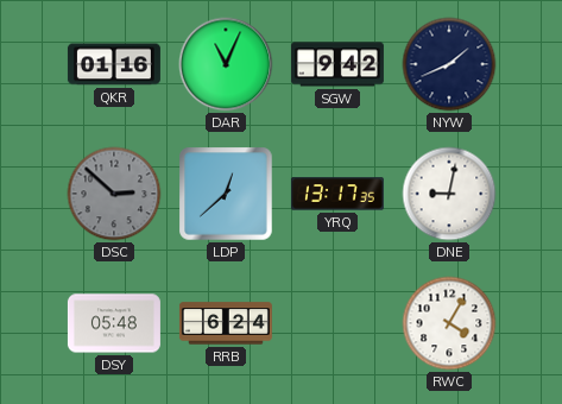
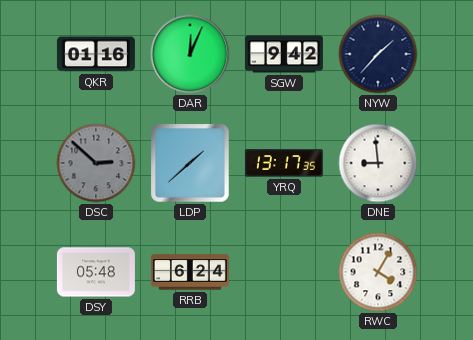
DAR: 11:04 -> 12:04 (190, 54)
NYW: 1:41 -> 1:37 (378, 54)
LDP: 12:38 -> 1:38 (190, 163)
DNE: 9:02 -> 8:59 (378, 163)
